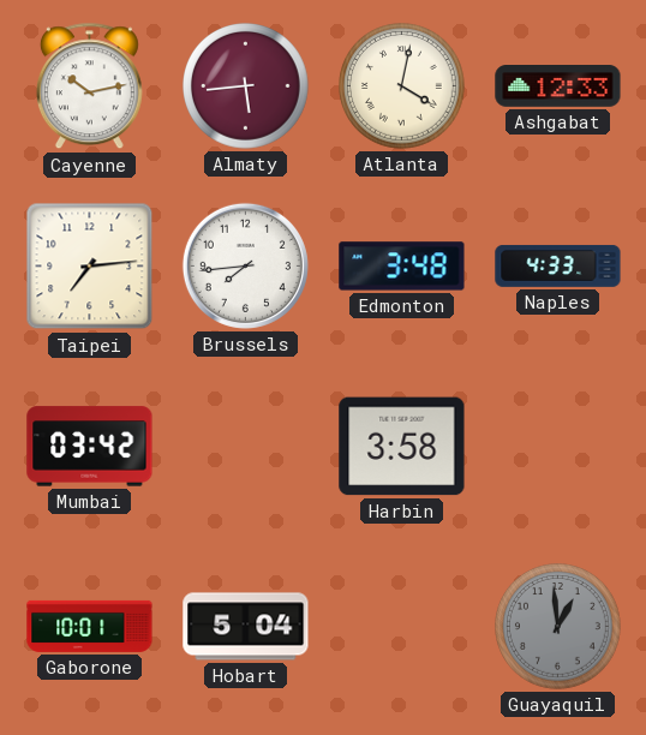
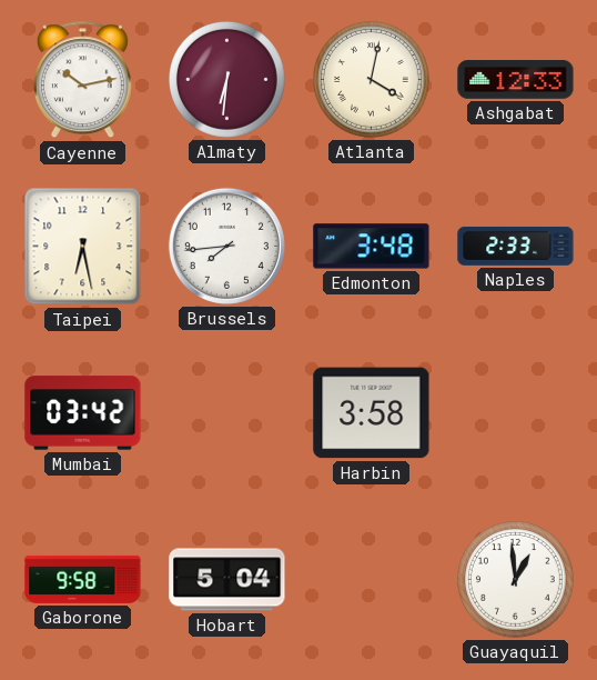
Almaty: 5:44 -> 6:31 (227, 80)
Taipei: 7:14 -> 6:28 (83, 247)
Naples: 4:33 -> 2:33 (516, 246)
Gaborone: 10:01 -> 9:58 (83, 579)
Guayaquil dial: grey -> white (516, 580)
